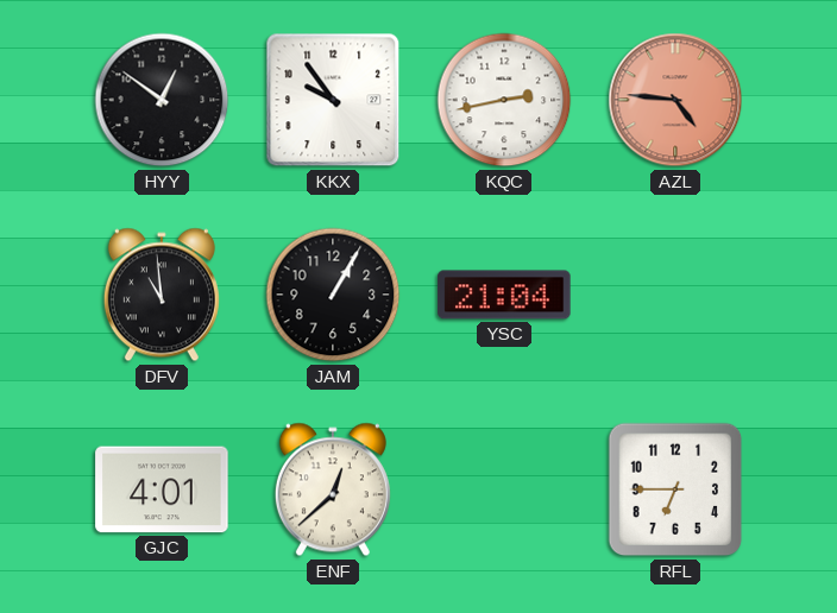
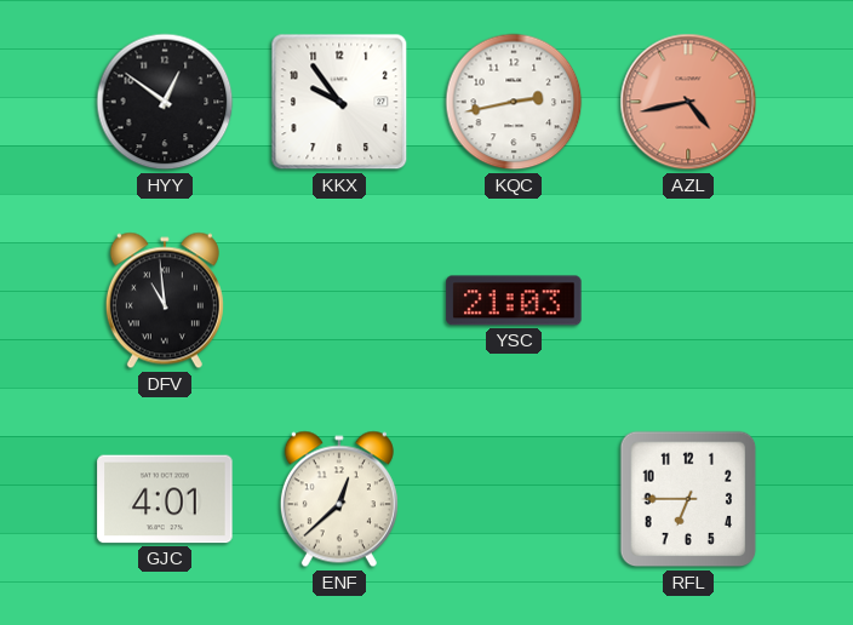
AZL: 4:46 -> 4:43 (688, 102)
JAM: 1:05 -> none (333, 295)
YSC: 21:04 -> 21:03 (514, 300)
